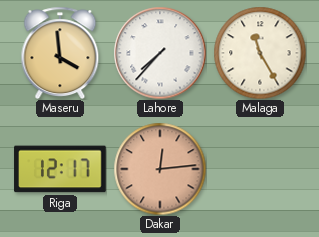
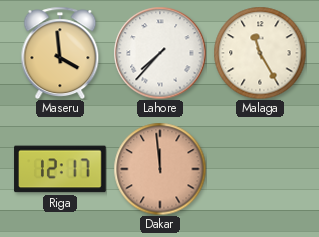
Dakar: 12:14 -> 11:59 (160, 169)
